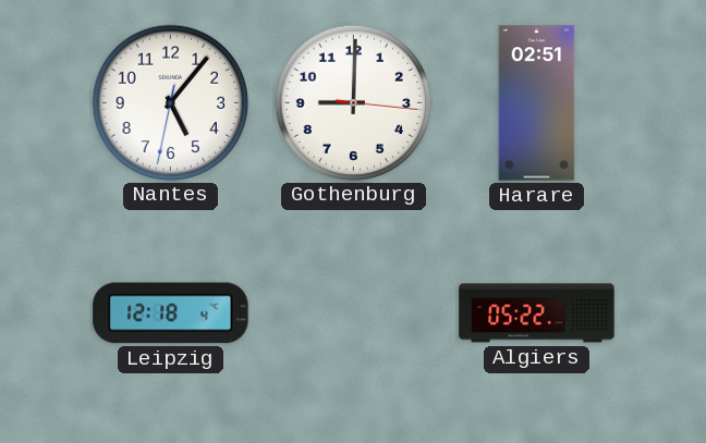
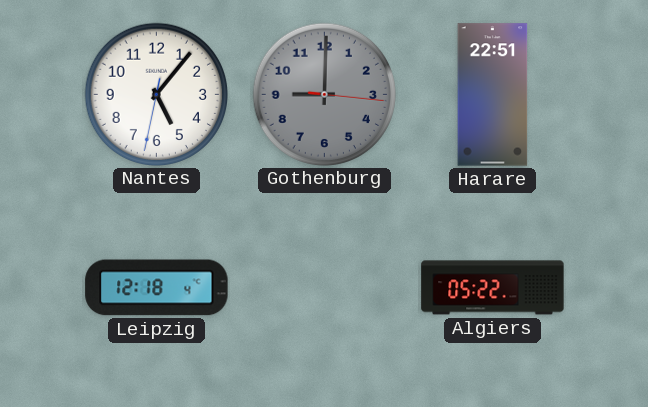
Gothenburg dial: white -> grey (324, 94)
Harare: 02:51 -> 22:51 (493, 95)
